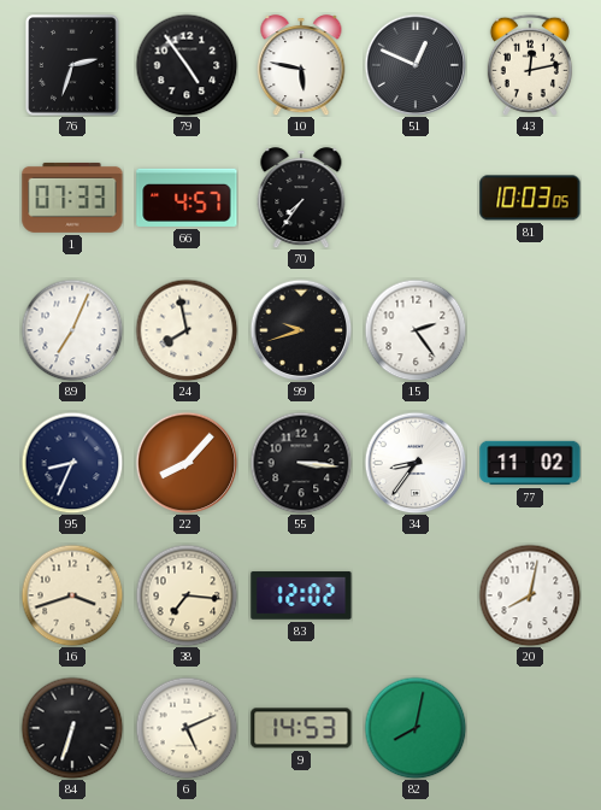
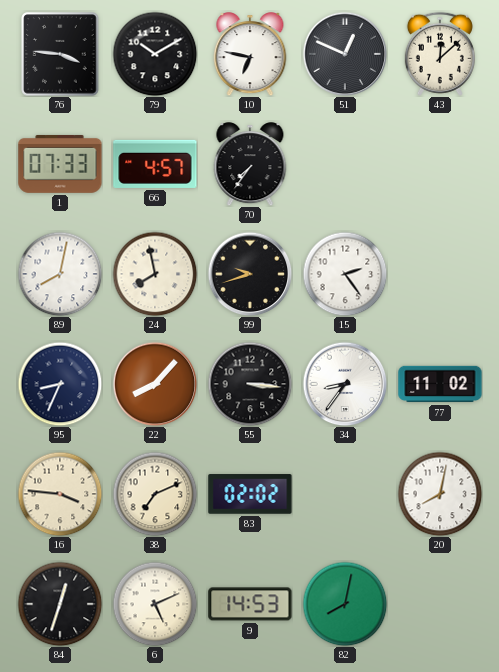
76: 2:33 -> 3:46 (60, 54)
79: 4:54 -> 10:10 (155, 54)
10: 5:47 -> 6:47 (250, 54)
43: 12:13 -> 12:08 (440, 54)
81: 10:03 -> none (530, 198)
89: 7:04 -> 8:02 (60, 274)
16: 3:42 -> 3:46 (60, 494)
38: 7:16 -> 7:11 (155, 494)
83: 12:02 -> 02:02 (250, 494)
84: 6:33 -> 12:33 (60, 604)
